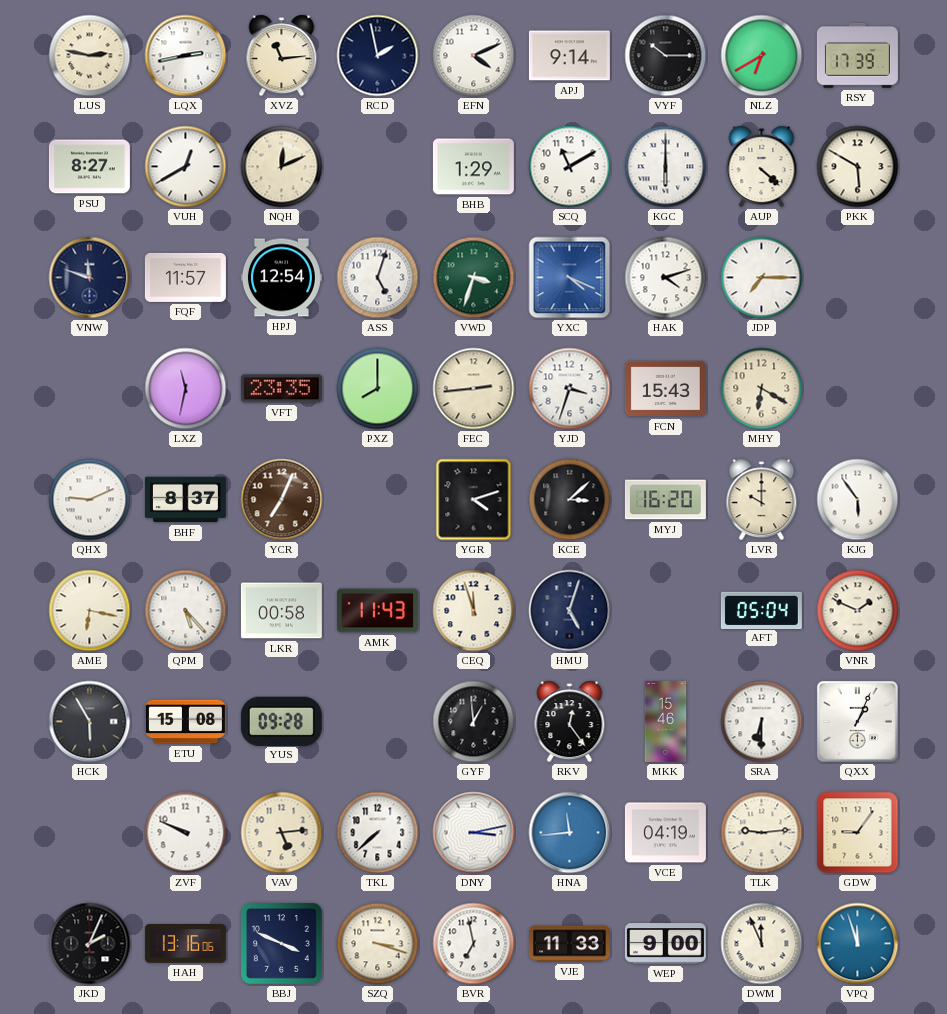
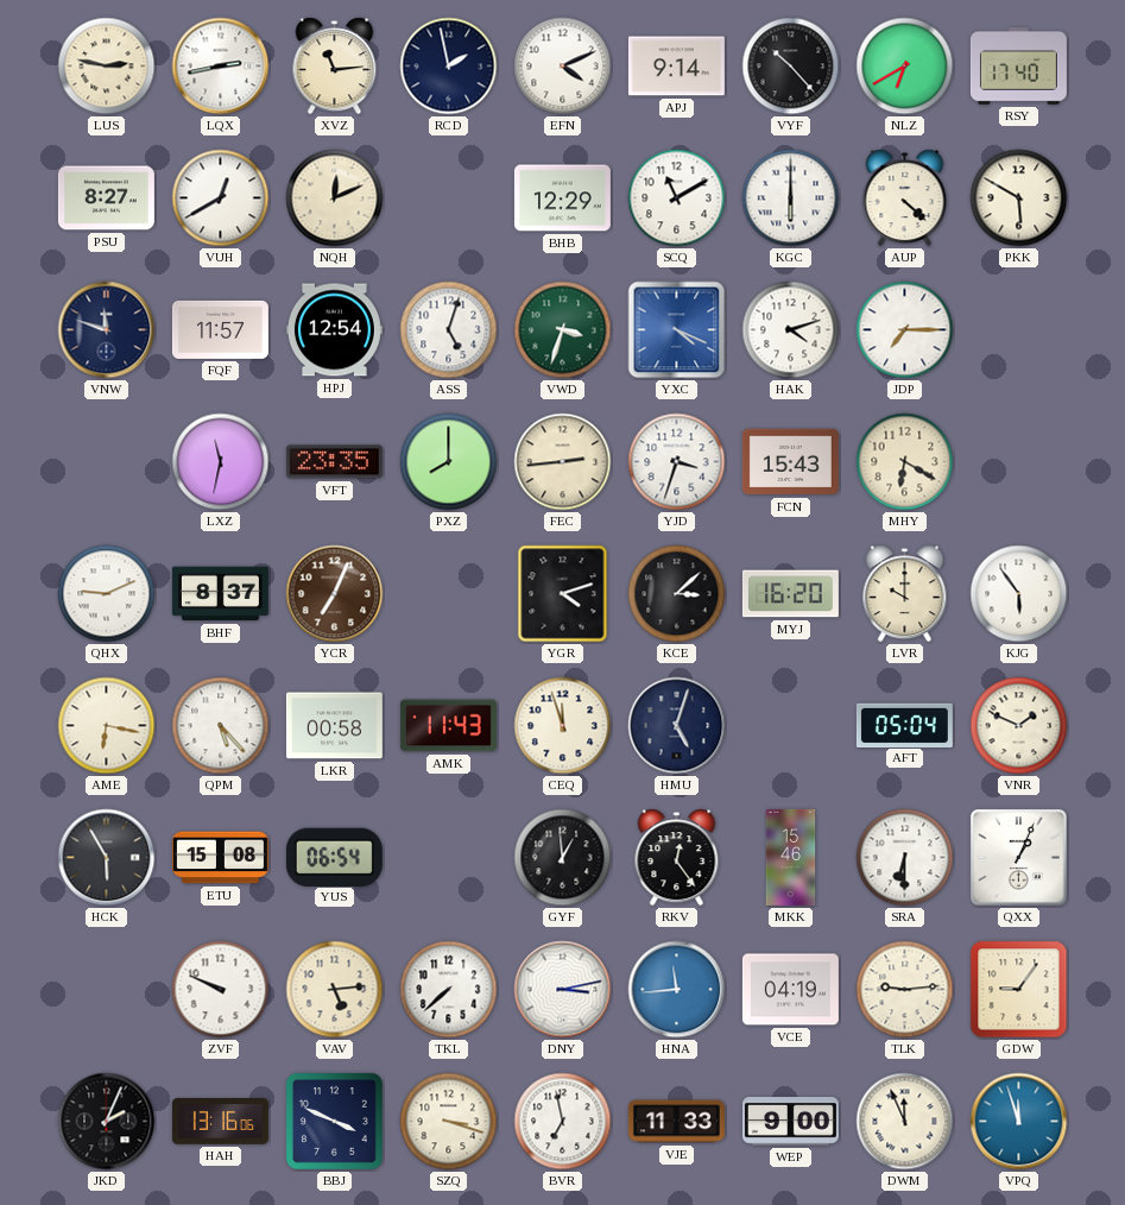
VYF: 10:15 -> 10:23 (791, 67)
RSY: 17:39 -> 17:40 (1018, 65)
BHB: 1:29 -> 12:29 (562, 198)
YUS: 09:28 -> 06:54 (334, 857)
